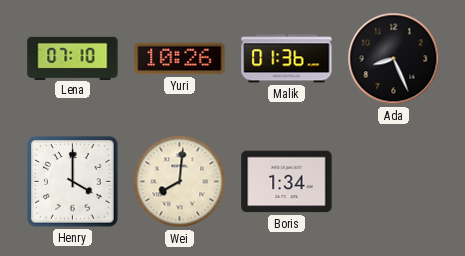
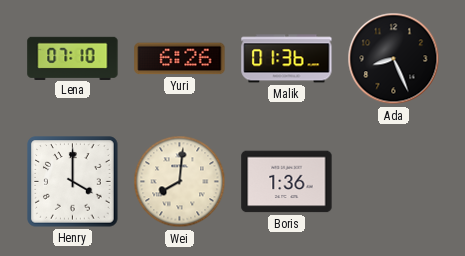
Yuri: 10:26 -> 6:26 (180, 59)
Boris: 1:34 -> 1:36 (287, 182)
